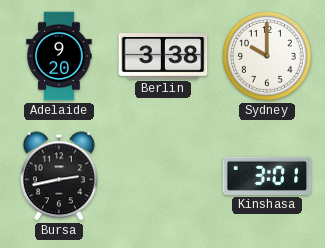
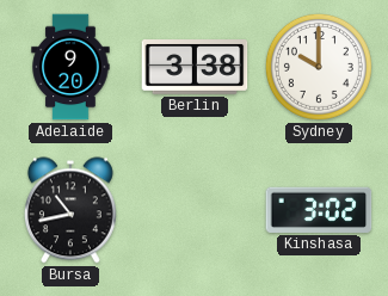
Bursa: 2:43 -> 10:43 (70, 210)
Kinshasa: 3:01 -> 3:02 (319, 210)
